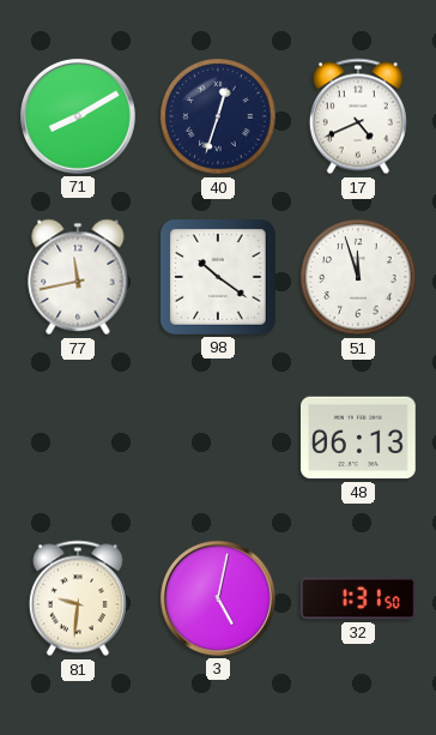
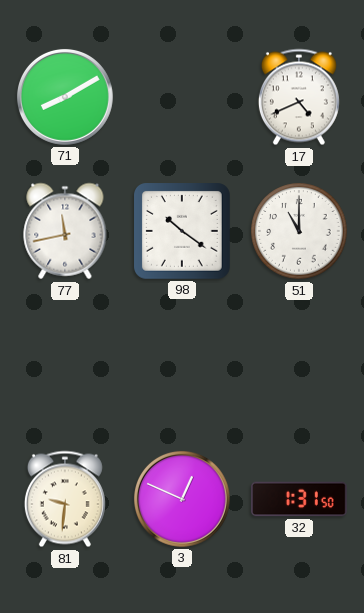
40: 12:33 -> none (218, 116)
51: 11:57 -> 11:00 (299, 231)
48: 06:13 -> none (359, 438)
3: 5:02 -> 12:49 (182, 499)
